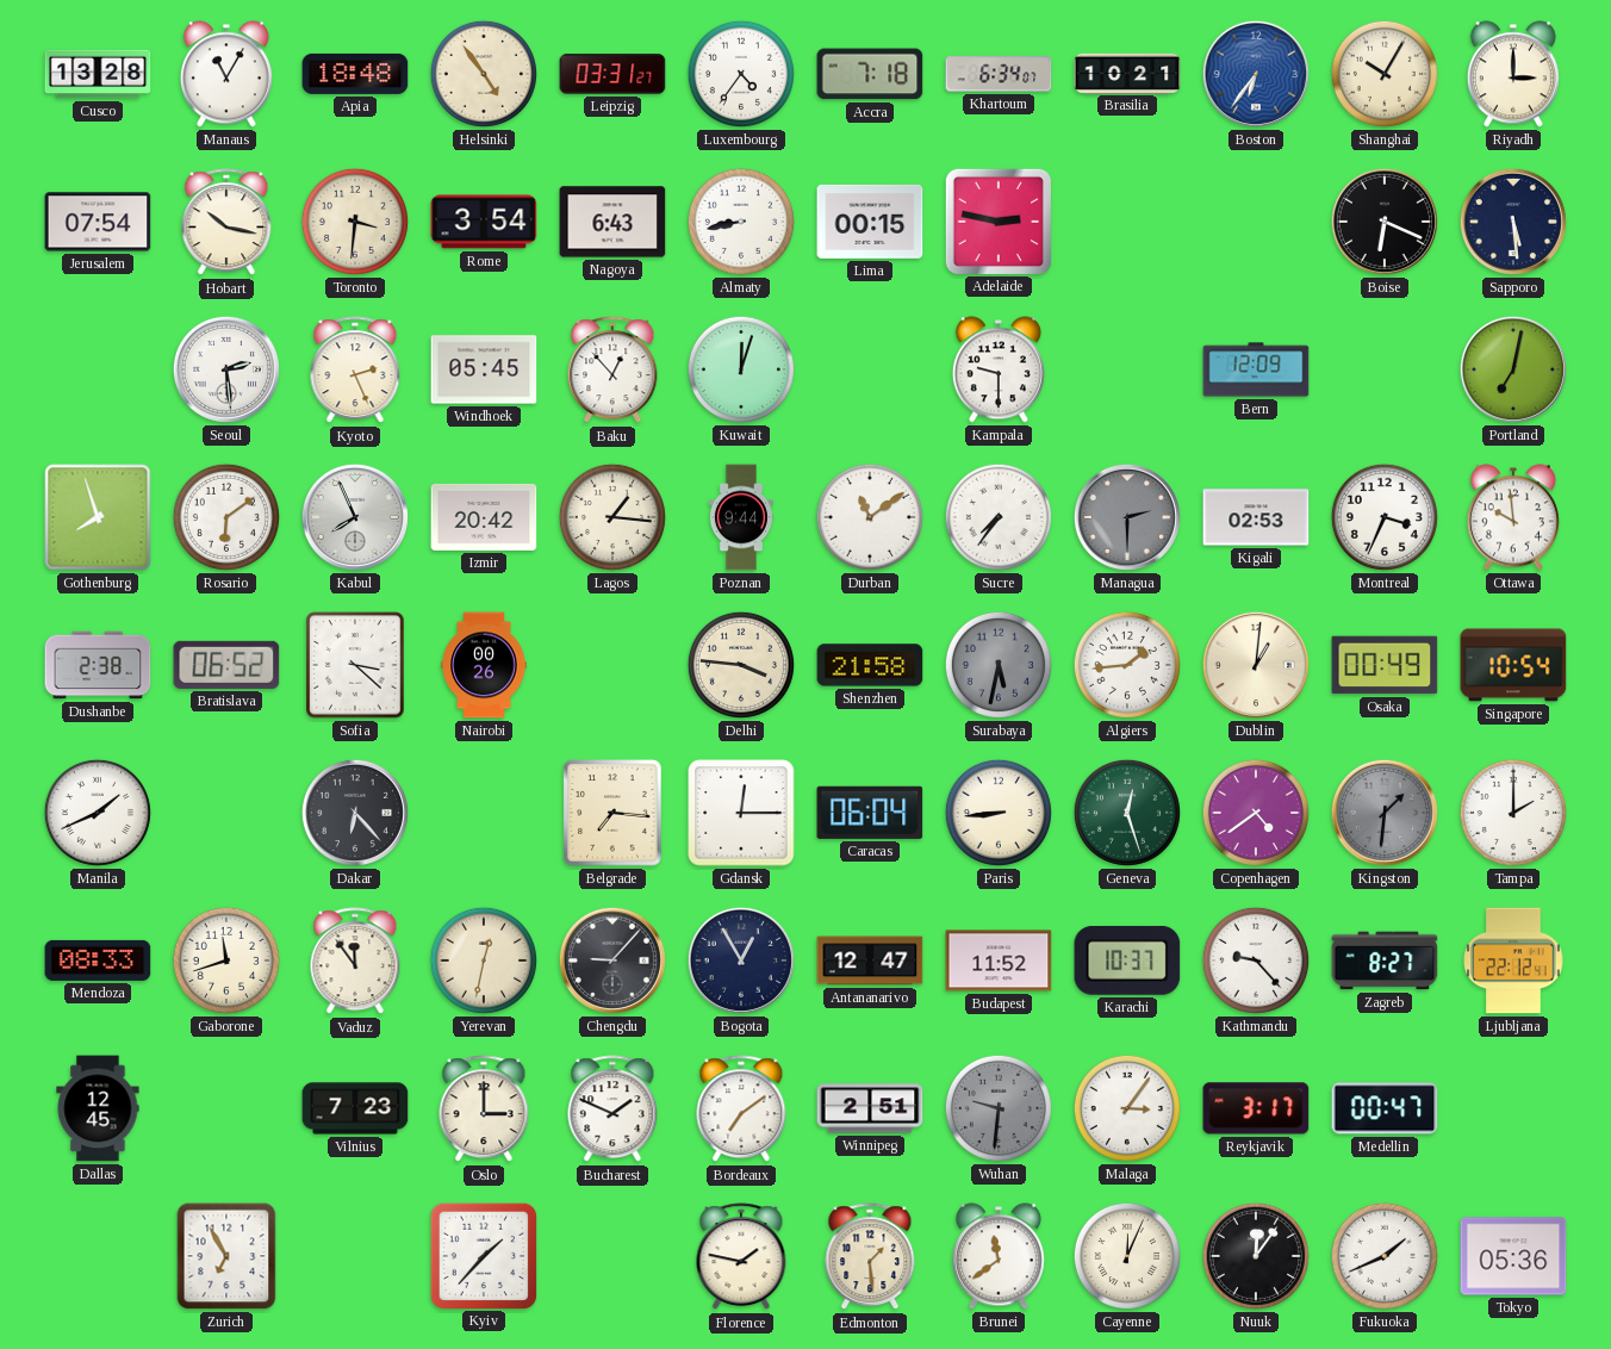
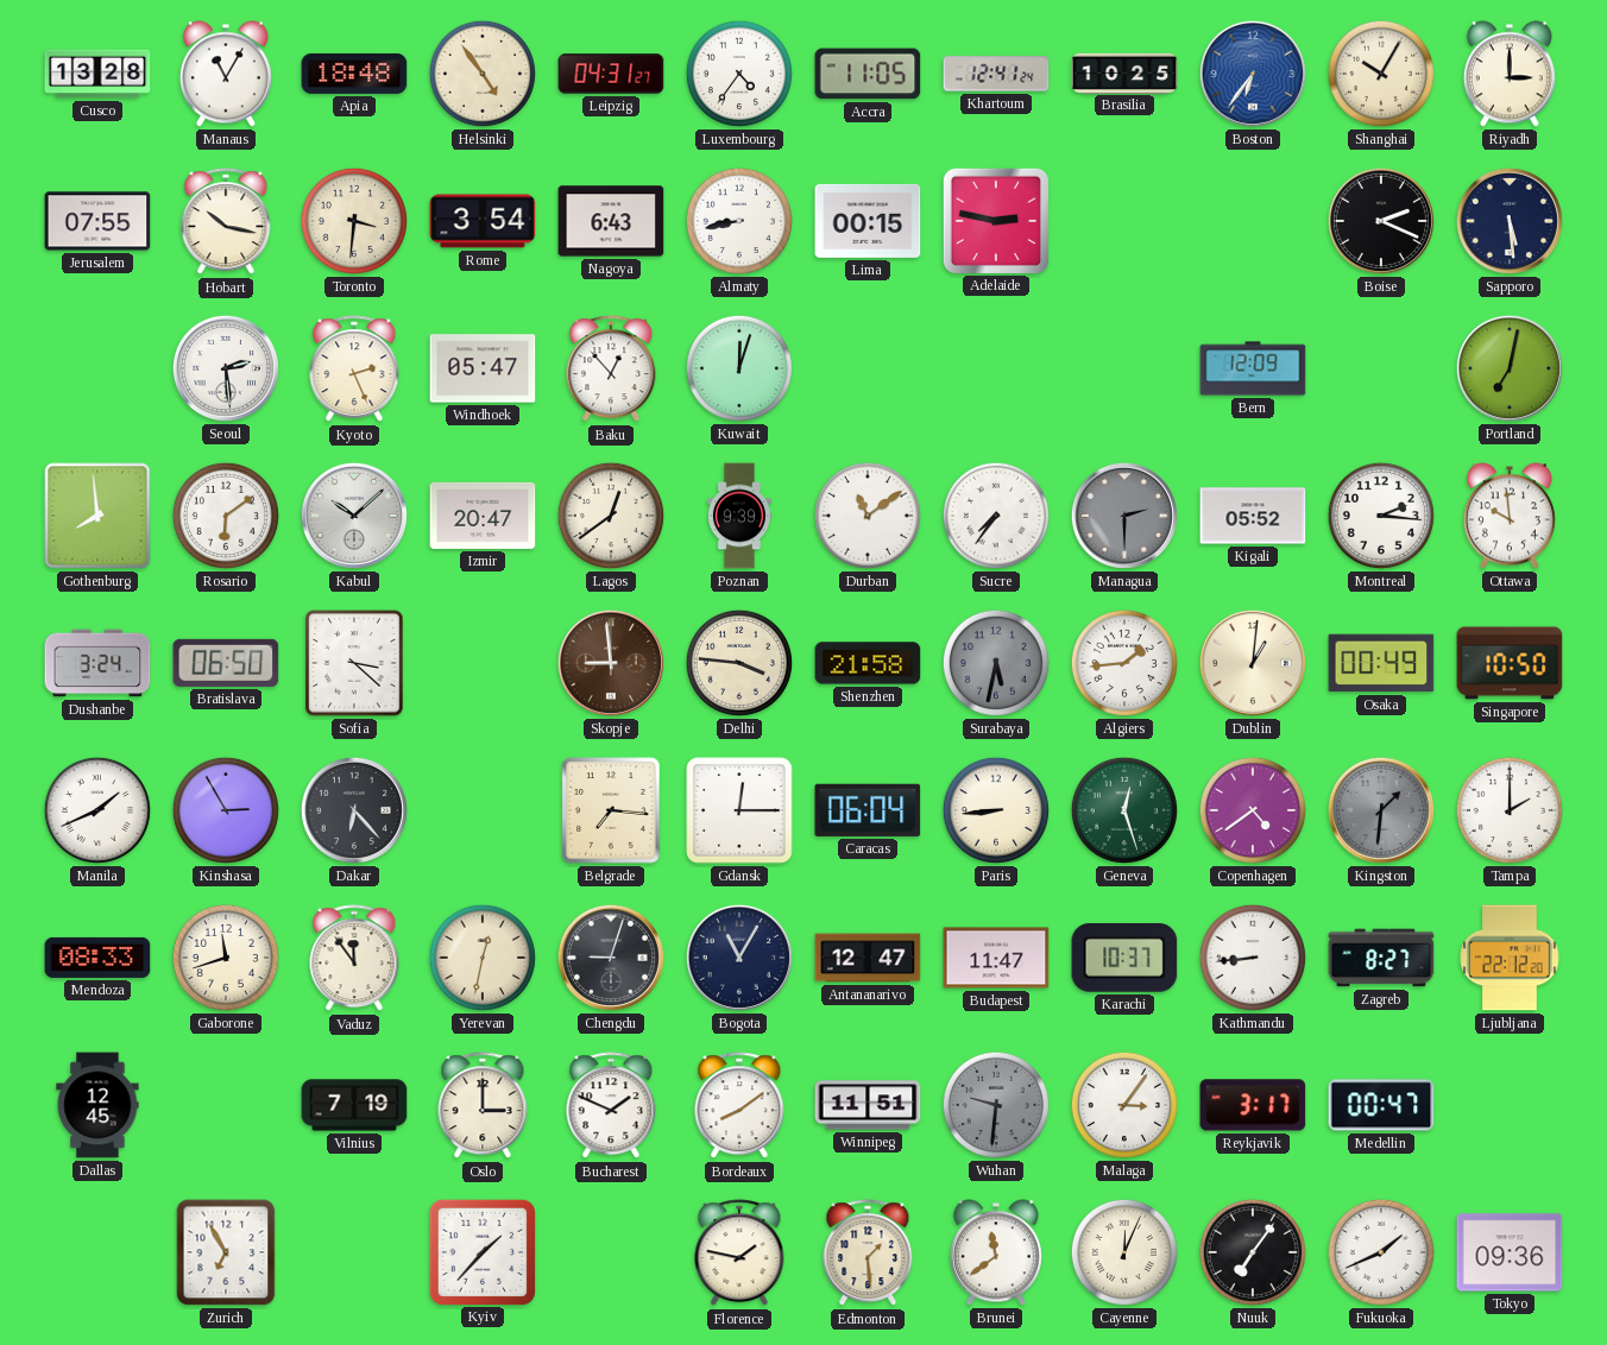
Leipzig: 03:31 -> 04:31 (611, 74)
Accra: 7:18 -> 11:05 (868, 74)
Khartoum: 6:34 -> 12:41 (996, 74)
Brasilia: 10:21 -> 10:25 (1124, 72)
Jerusalem: 07:54 -> 07:55 (97, 221)
Boise: 6:19 -> 2:19 (1381, 221)
Windhoek: 05:45 -> 05:47 (483, 368)
Kampala: 9:30 -> none (999, 369)
Gothenburg: 7:57 -> 7:59 (97, 516)
Kabul: 7:56 -> 10:08 (354, 516)
Izmir: 20:42 -> 20:47 (483, 516)
Lagos: 1:16 -> 12:39 (611, 516)
Poznan: 9:44 -> 9:39 (739, 516)
Kigali: 02:53 -> 05:52 (1253, 516)
Montreal: 3:34 -> 2:16 (1381, 516)
Dushanbe: 2:38 -> 3:24 (97, 663)
Bratislava: 06:52 -> 06:50 (226, 663)
Nairobi: 00:26 -> none (484, 665)
Skopje: none -> 8:59 (611, 663)
Singapore: 10:54 -> 10:50 (1510, 663)
Kinshasa: none -> 2:55 (226, 810)
Chengdu: 9:07 -> 9:03 (611, 958)
Bogota: 12:55 -> 11:05 (739, 958)
Budapest: 11:52 -> 11:47 (996, 958)
Kathmandu: 9:23 -> 8:44 (1253, 958)
Ljubljana: 22:12:41 -> 22:12:20 (1510, 958)
Vilnius: 7:23 -> 7:19 (354, 1105)
Bordeaux: 7:09 -> 8:09 (739, 1106)
Winnipeg: 2:51 -> 11:51 (868, 1105)
Nuuk: 12:06 -> 7:06 (1253, 1252)
Tokyo: 05:36 -> 09:36 (1510, 1252)
